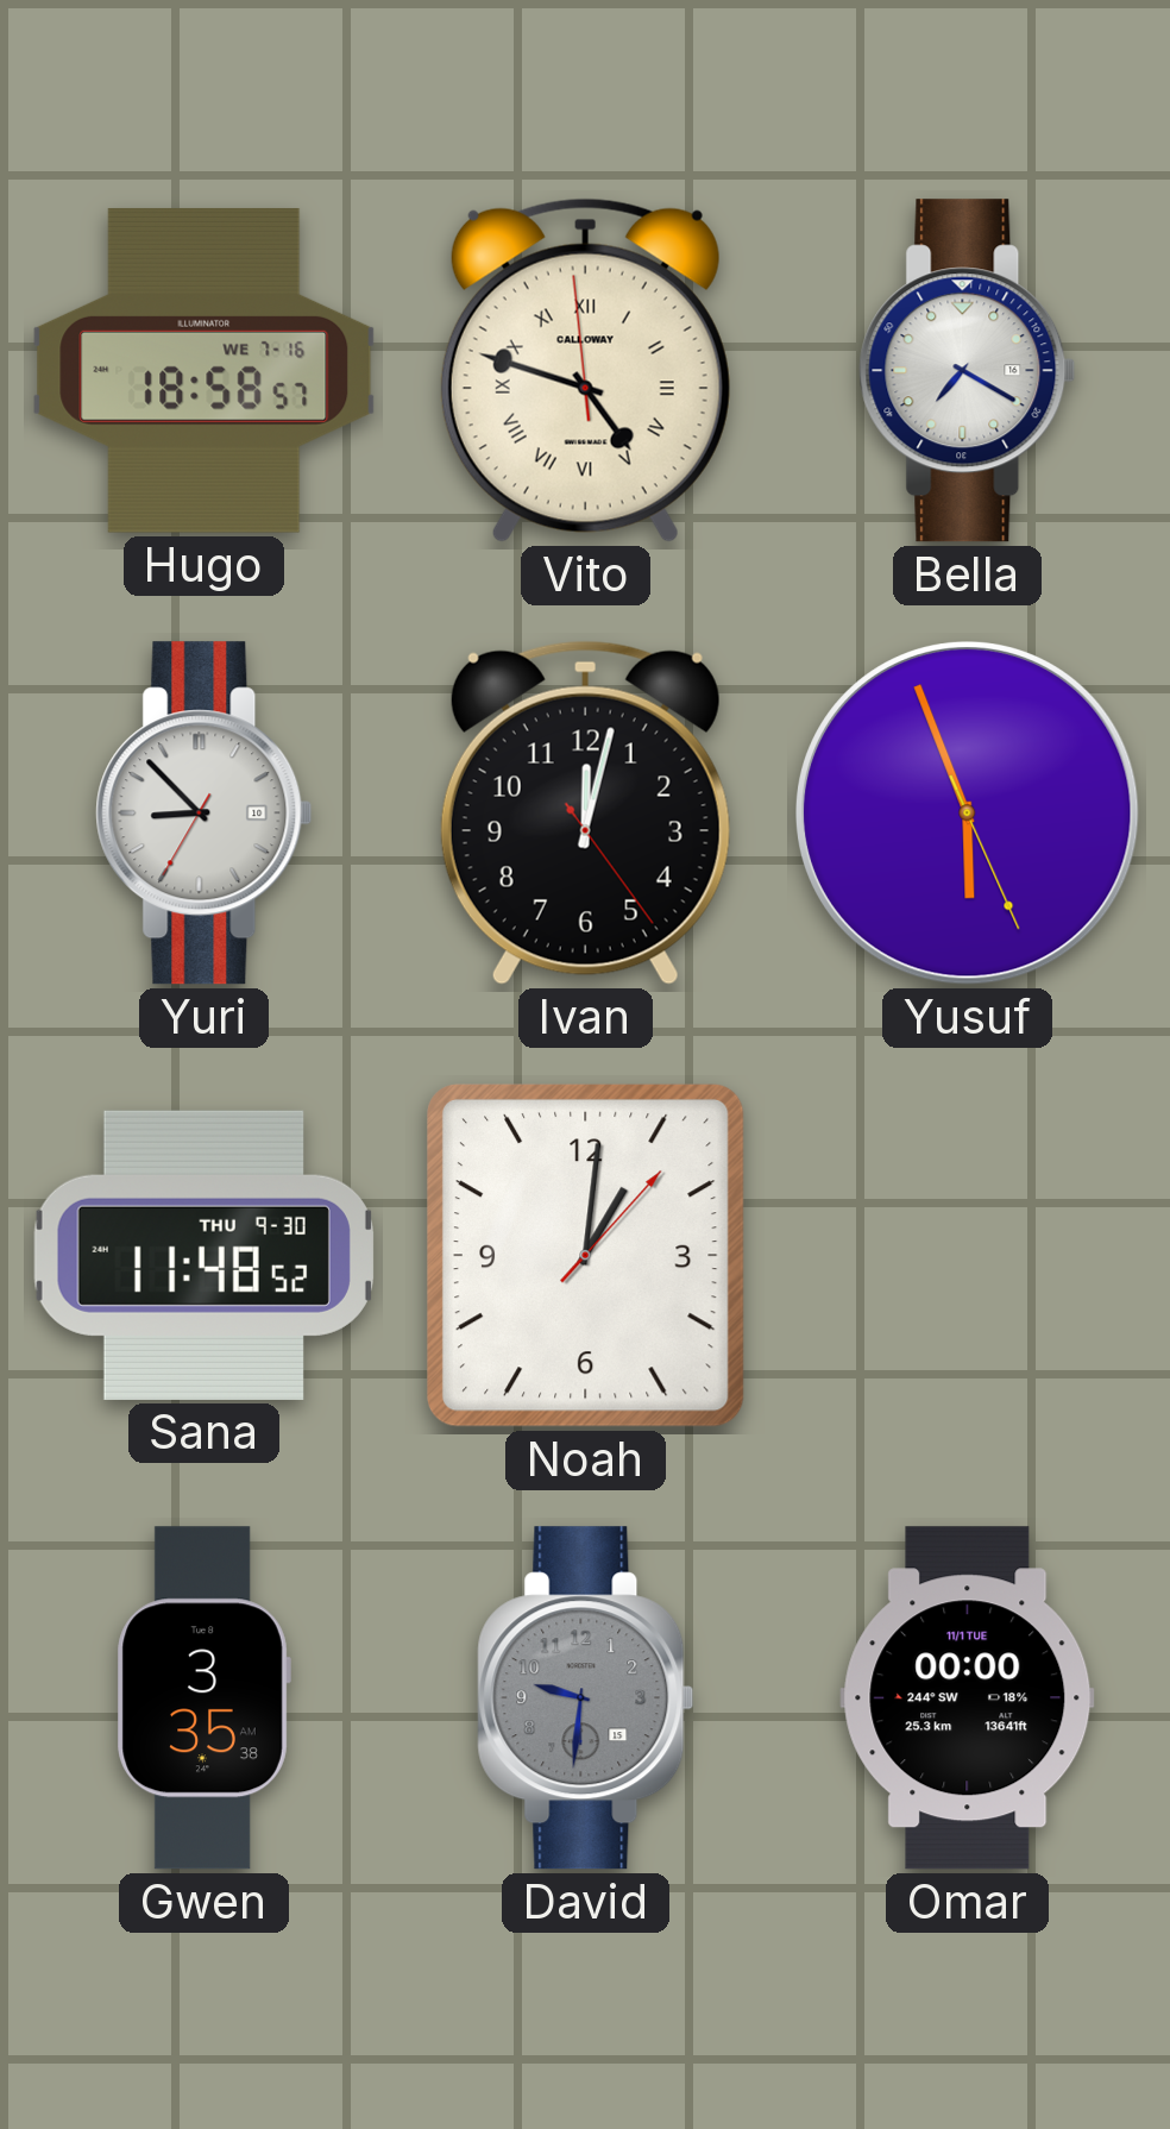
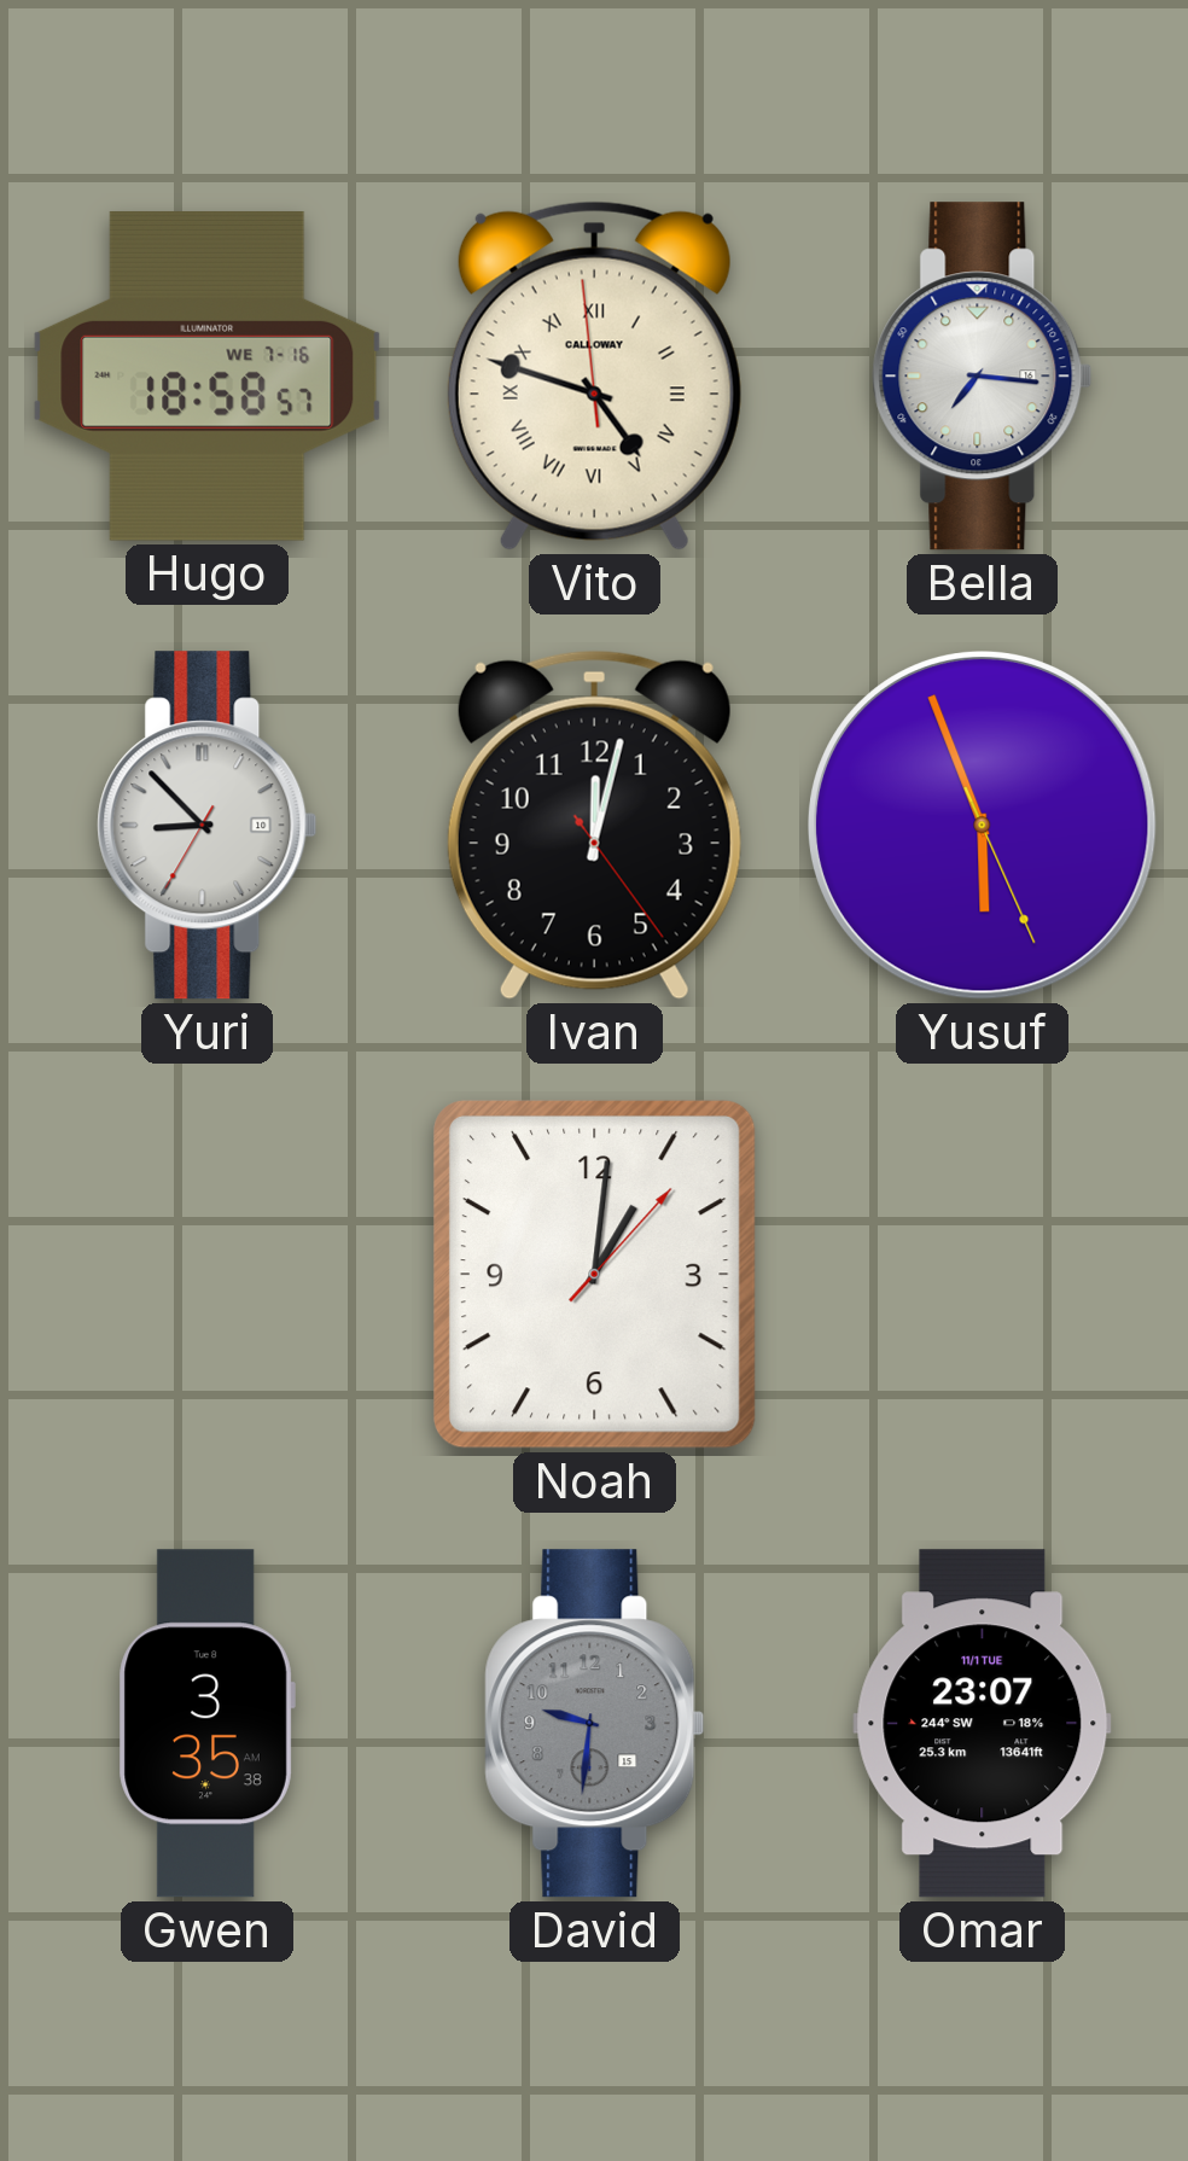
Bella: 7:20 -> 7:16 (983, 377)
Sana: 11:48 -> none (203, 1255)
Omar: 00:00 -> 23:07 (983, 1724)
